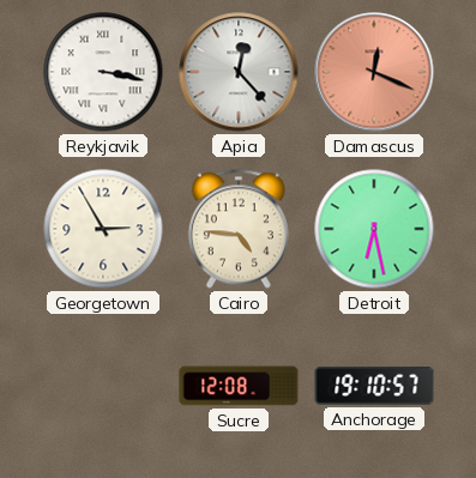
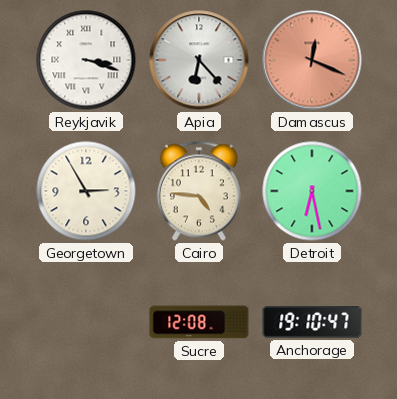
Reykjavik: 3:17 -> 3:18 (86, 60)
Apia: 12:23 -> 6:23 (199, 60)
Anchorage: 19:10:57 -> 19:10:47 (312, 322)
